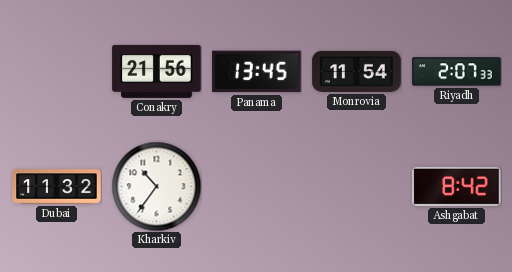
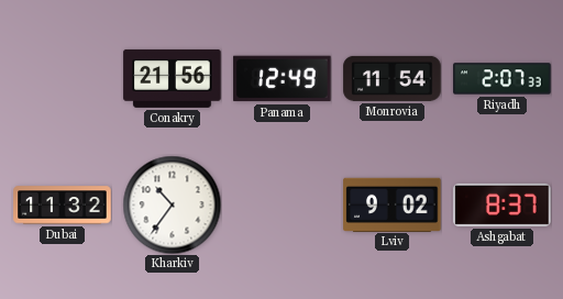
Panama: 13:45 -> 12:49 (283, 79)
Lviv: none -> 9:02 (393, 204)
Ashgabat: 8:42 -> 8:37 (503, 204)
